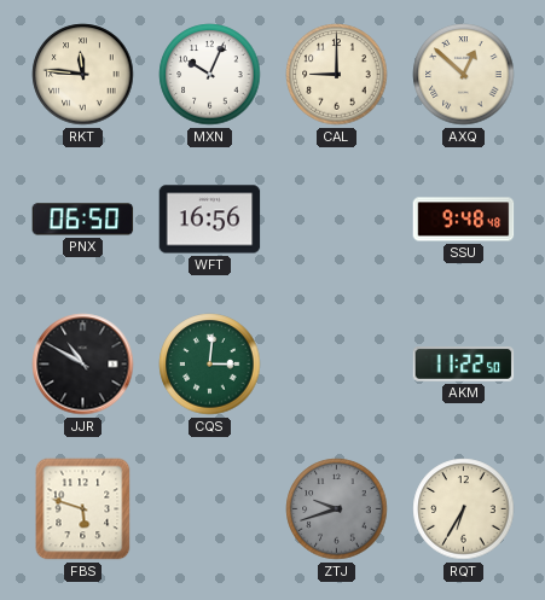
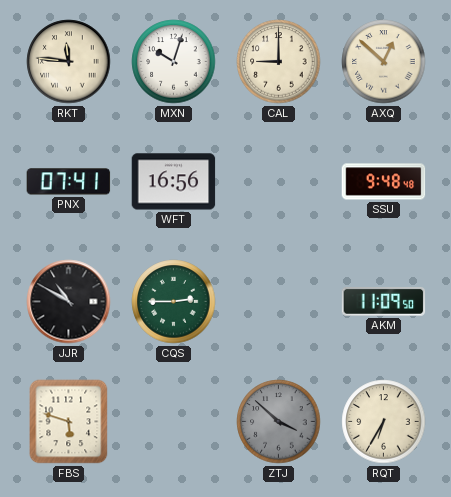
MXN: 10:04 -> 10:03 (174, 62)
PNX: 06:50 -> 07:41 (69, 182)
CQS: 3:01 -> 2:45 (174, 302)
AKM: 11:22 -> 11:09 (384, 302)
ZTJ: 9:42 -> 3:52 (279, 422)
